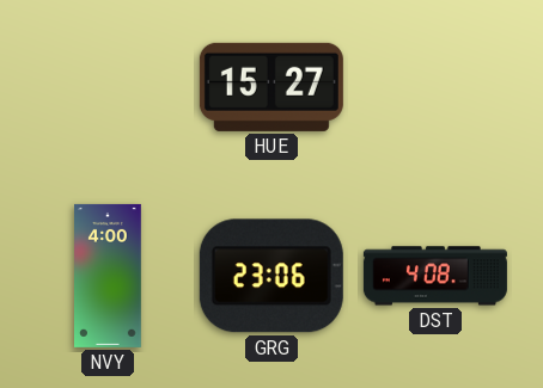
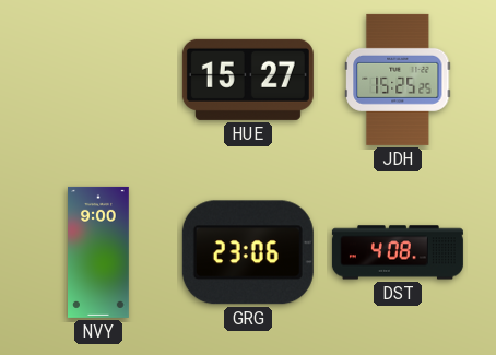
JDH: none -> 15:25 (398, 80)
NVY: 4:00 -> 9:00 (99, 252)
